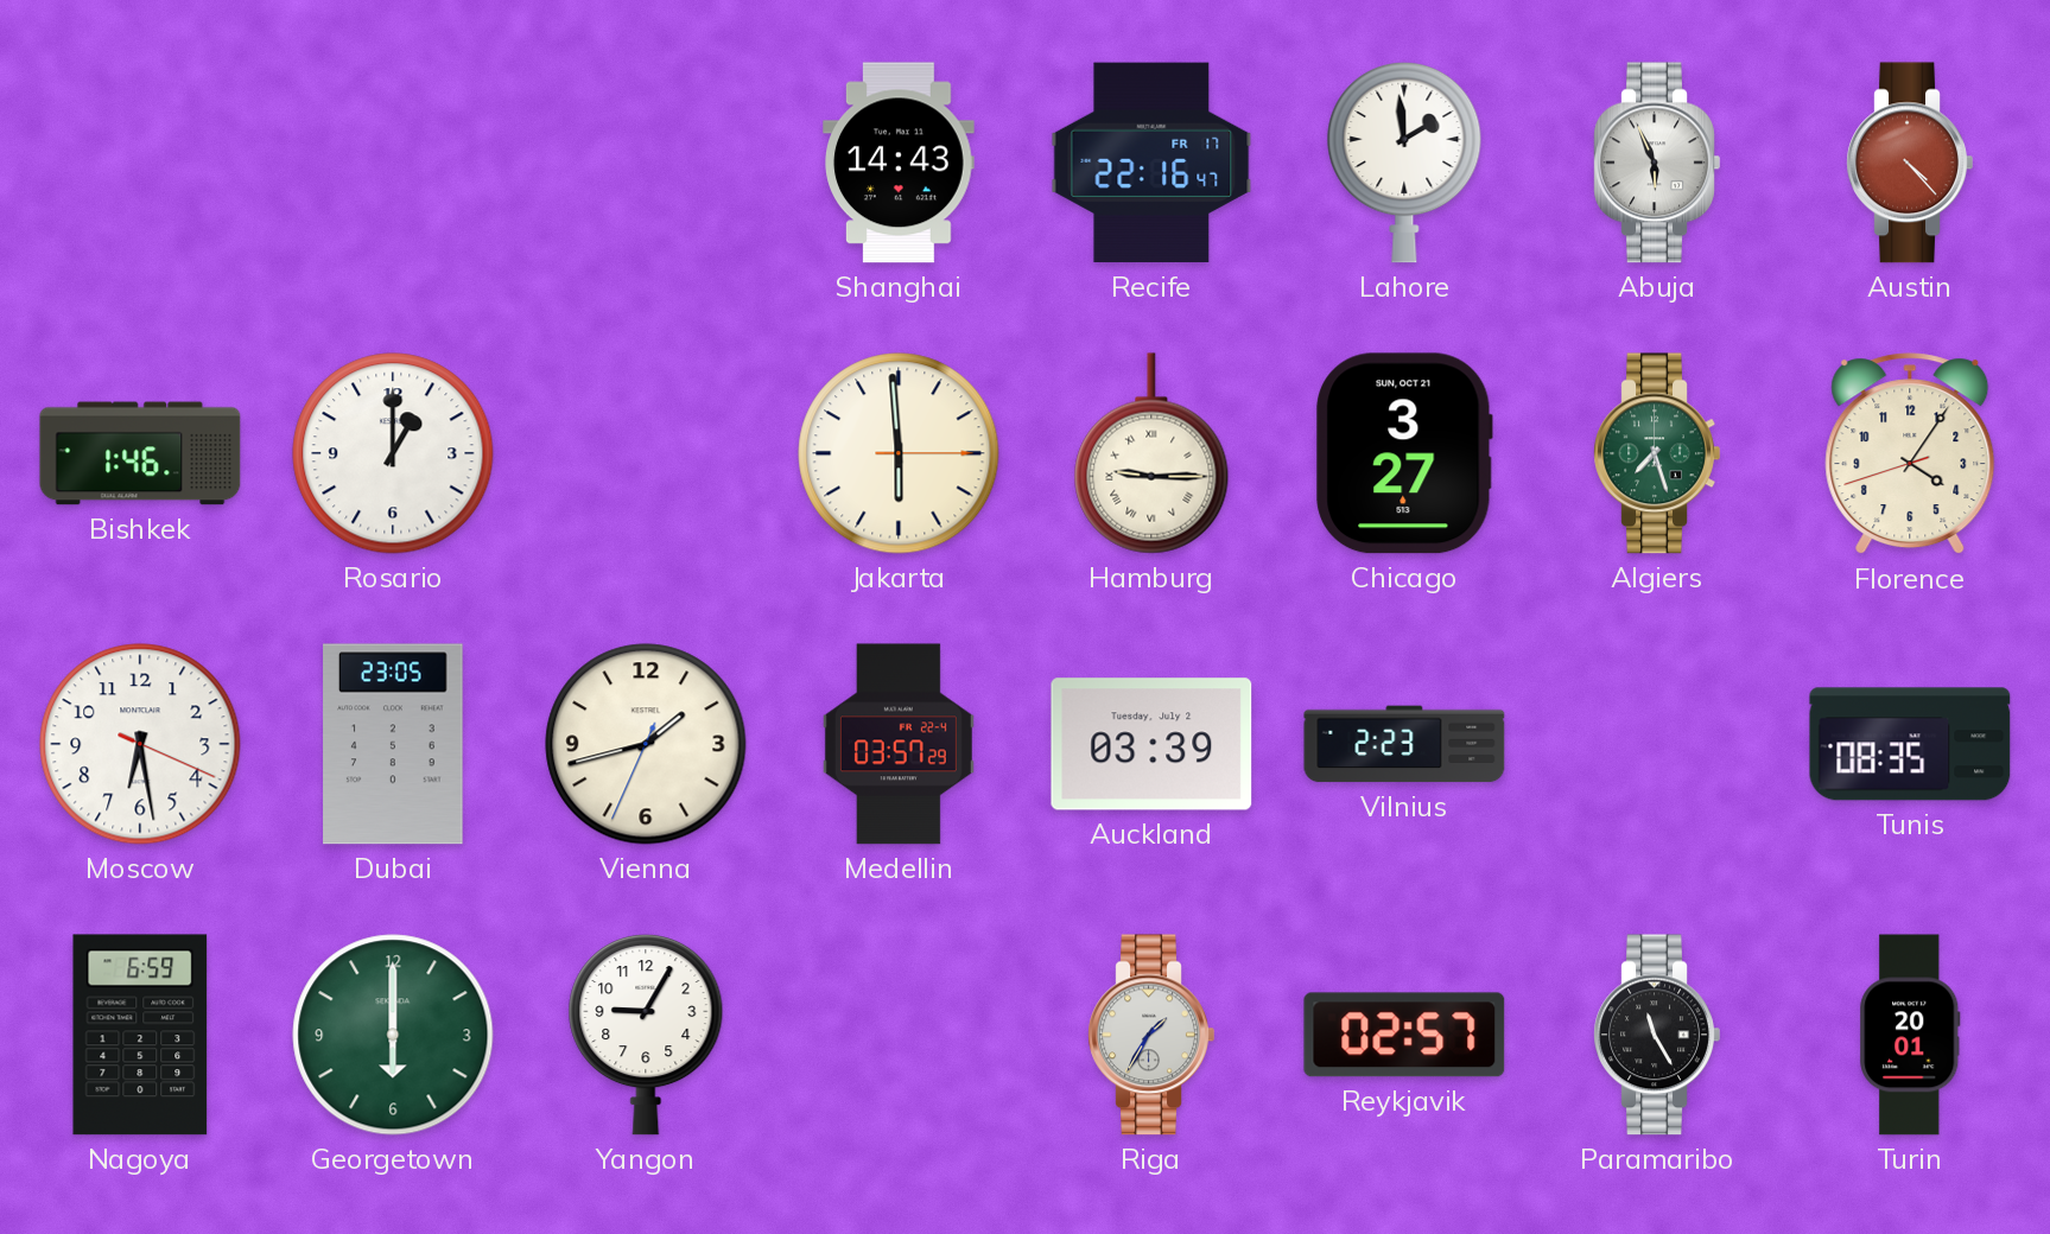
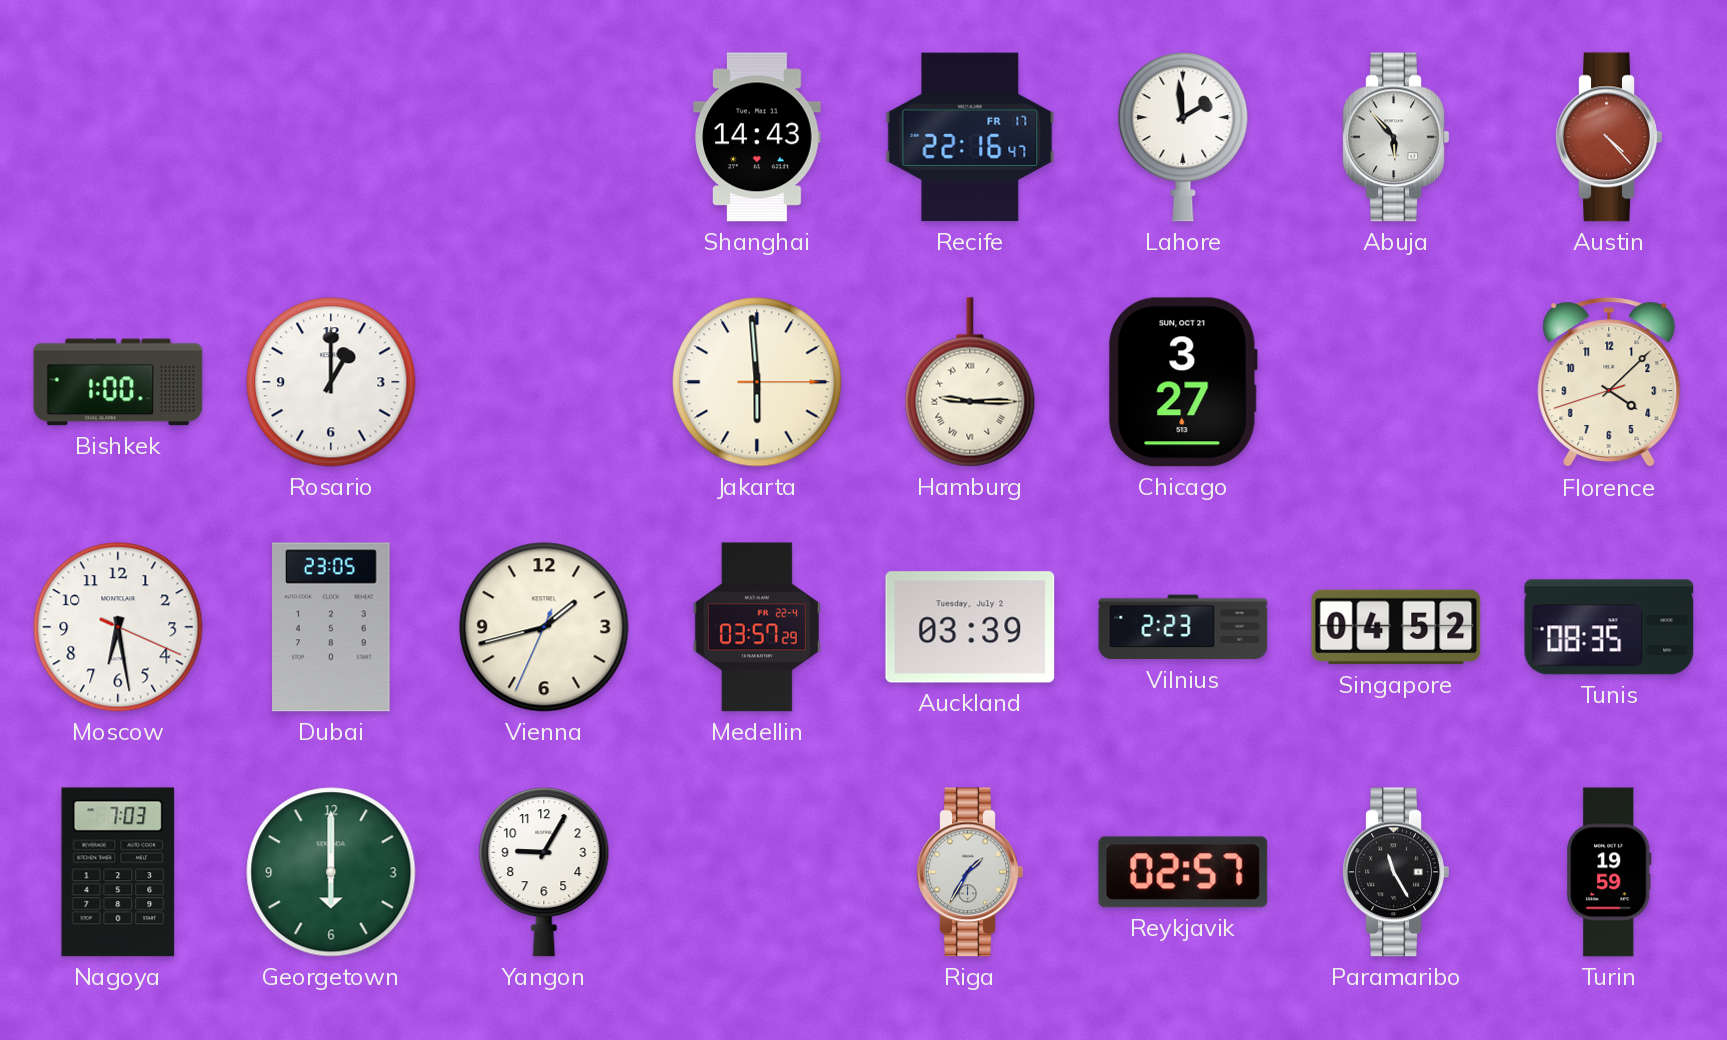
Abuja: 5:56 -> 5:53 (1396, 137)
Bishkek: 1:46 -> 1:00 (118, 382)
Algiers: 7:27 -> none (1657, 453)
Florence: 4:05 -> 4:07 (1609, 383)
Singapore: none -> 04:52 (1396, 627)
Nagoya: 6:59 -> 7:03 (118, 872)
Turin: 20:01 -> 19:59 (1609, 872)
